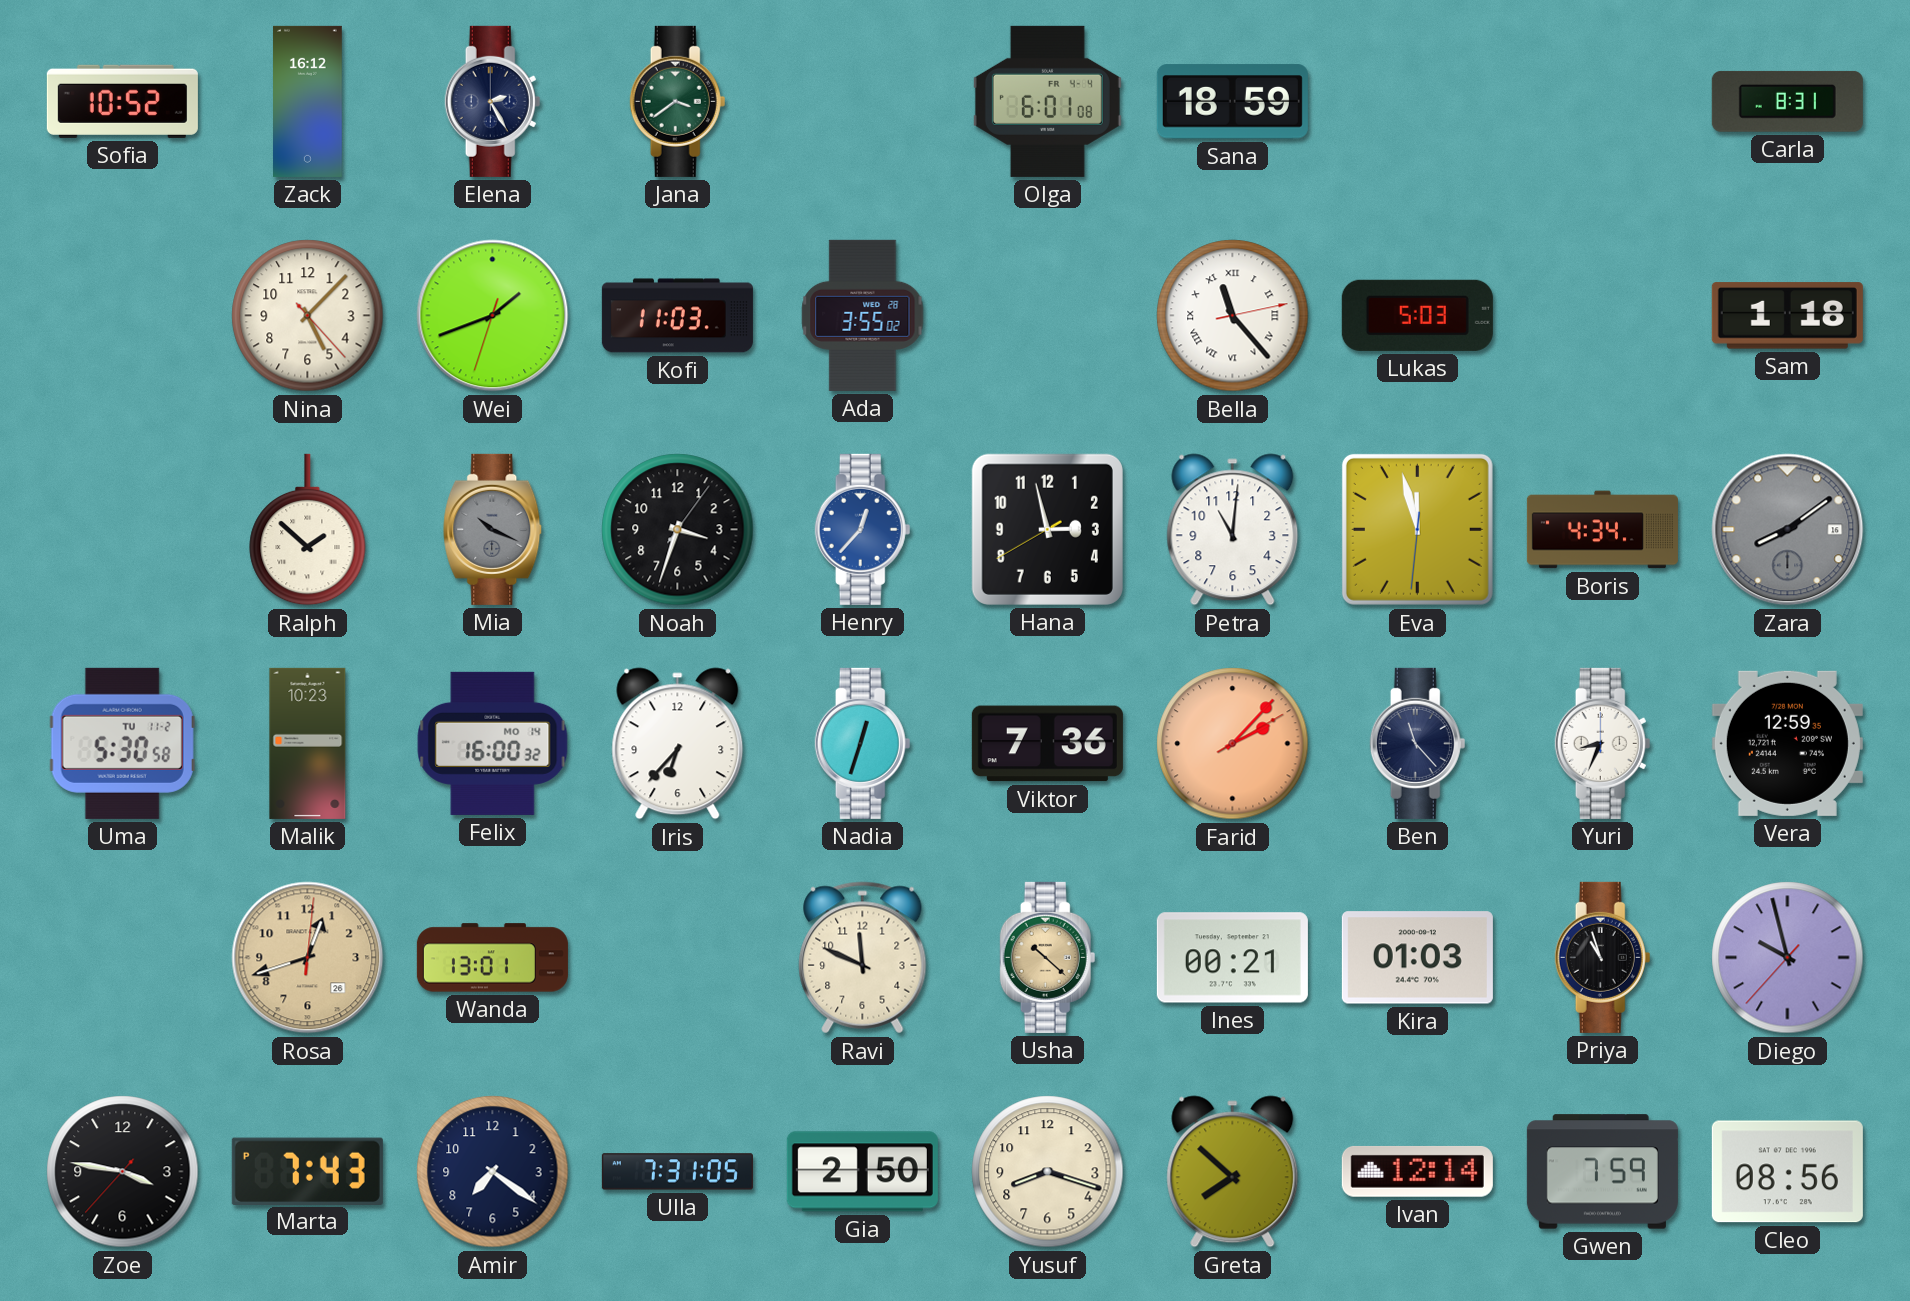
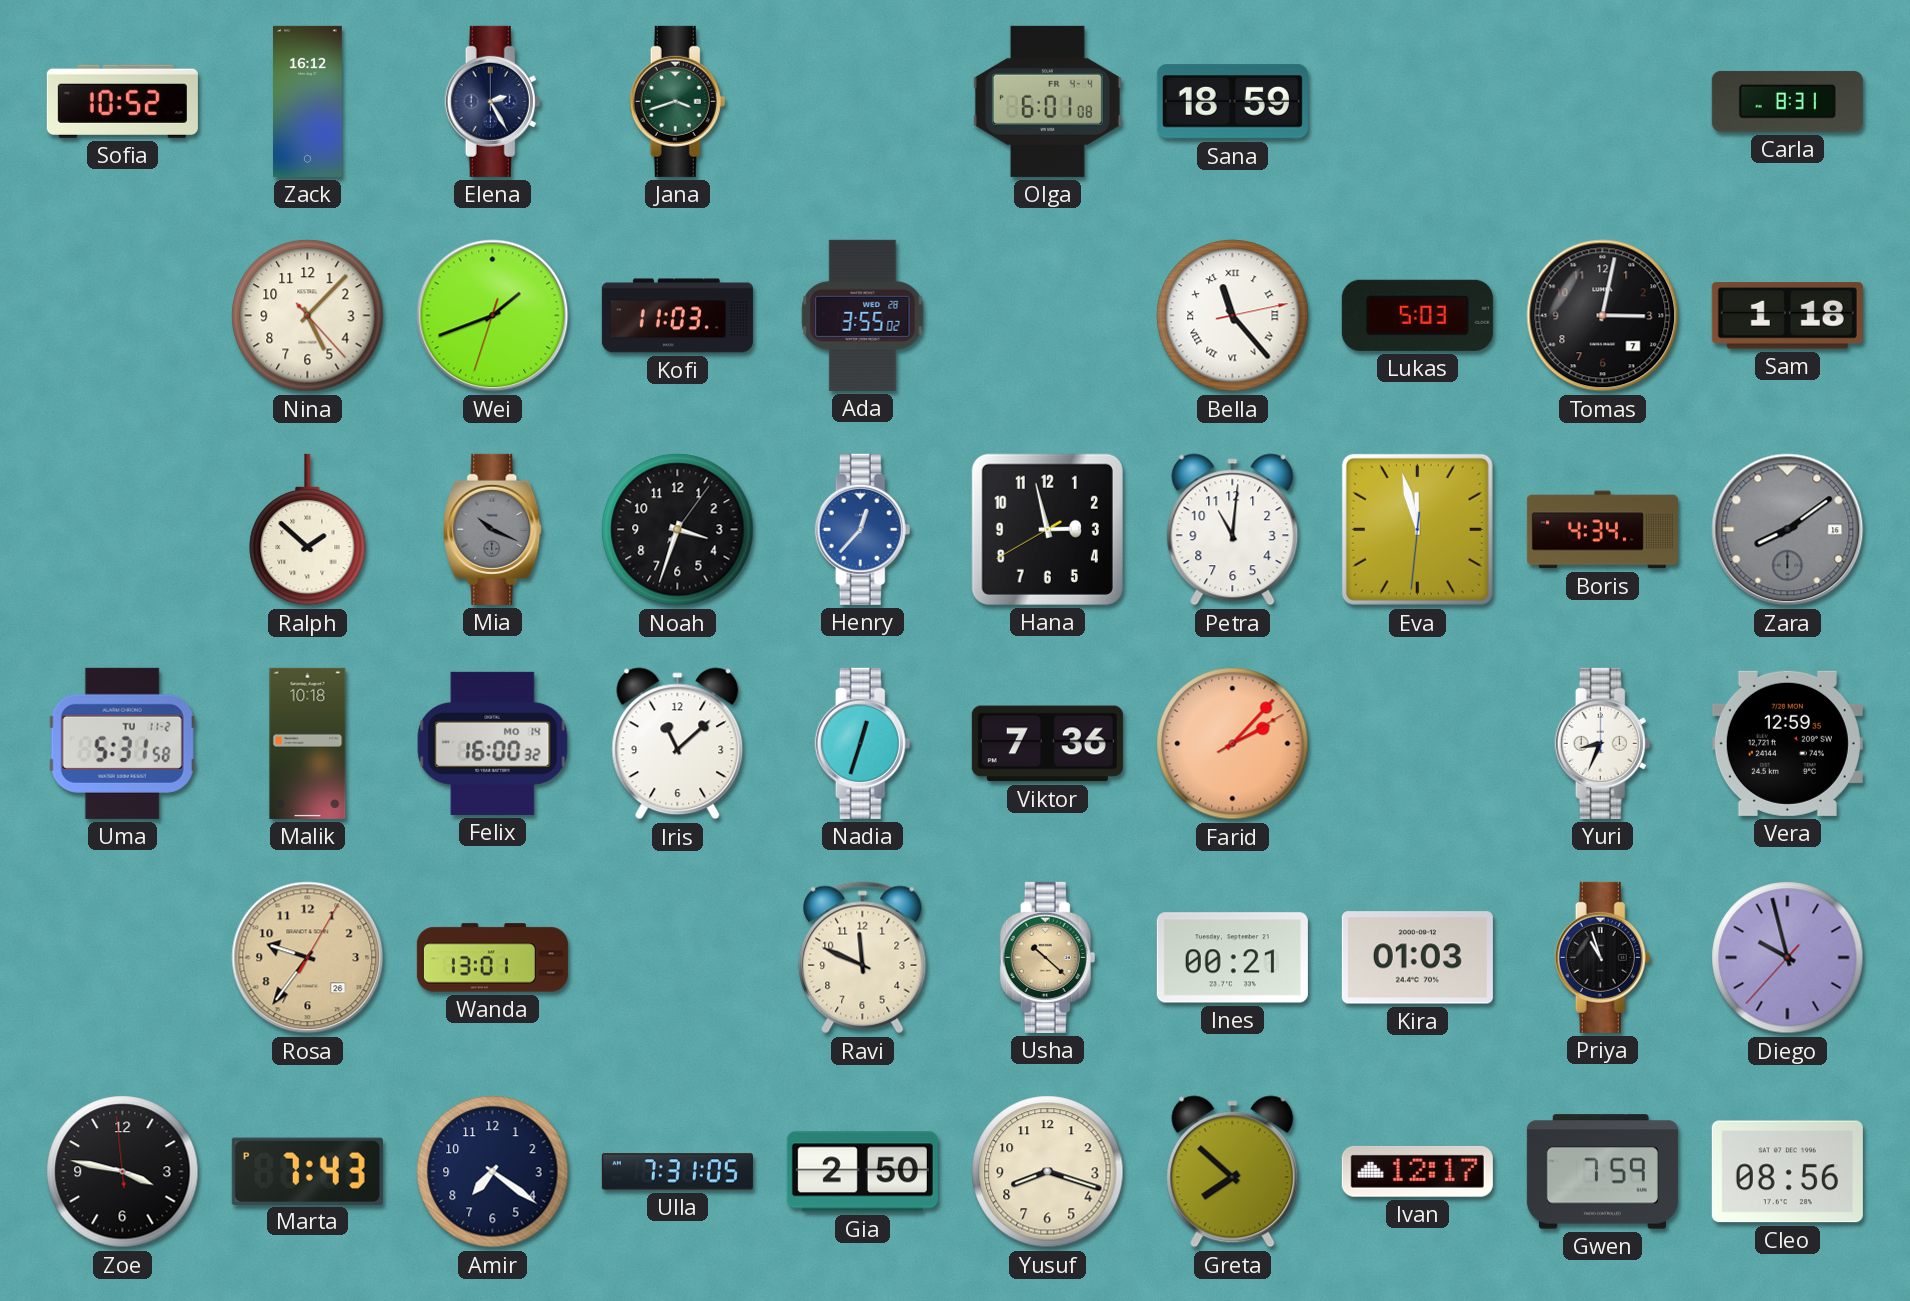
Jana: 3:39 -> 3:42 (678, 101)
Tomas: none -> 3:02 (1603, 316)
Uma: 5:30 -> 5:31 (122, 743)
Malik: 10:23 -> 10:18 (308, 743)
Iris: 6:37 -> 11:08 (678, 744)
Ben: 11:23 -> none (1418, 743)
Rosa: 12:42 -> 9:36 (308, 958)
Zoe: 3:46:37 -> 3:46:59 (123, 1172)
Ivan: 12:14 -> 12:17 (1417, 1171)
